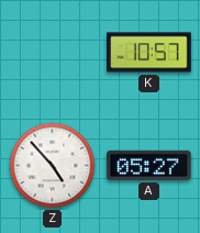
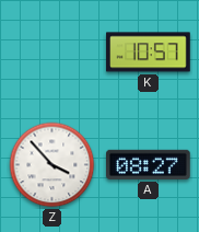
Z: 4:53 -> 3:53 (52, 165)
A: 05:27 -> 08:27 (149, 164)
